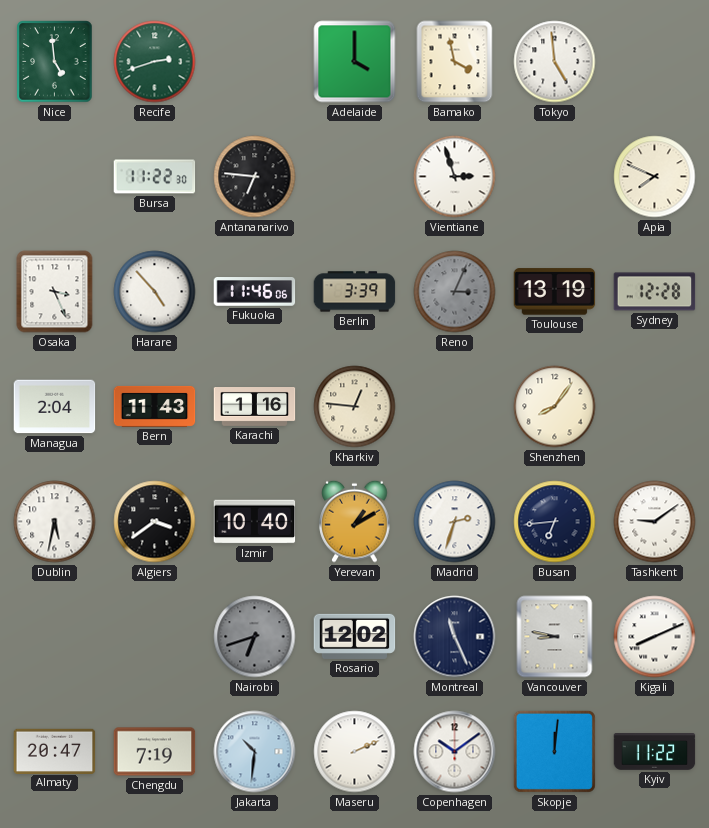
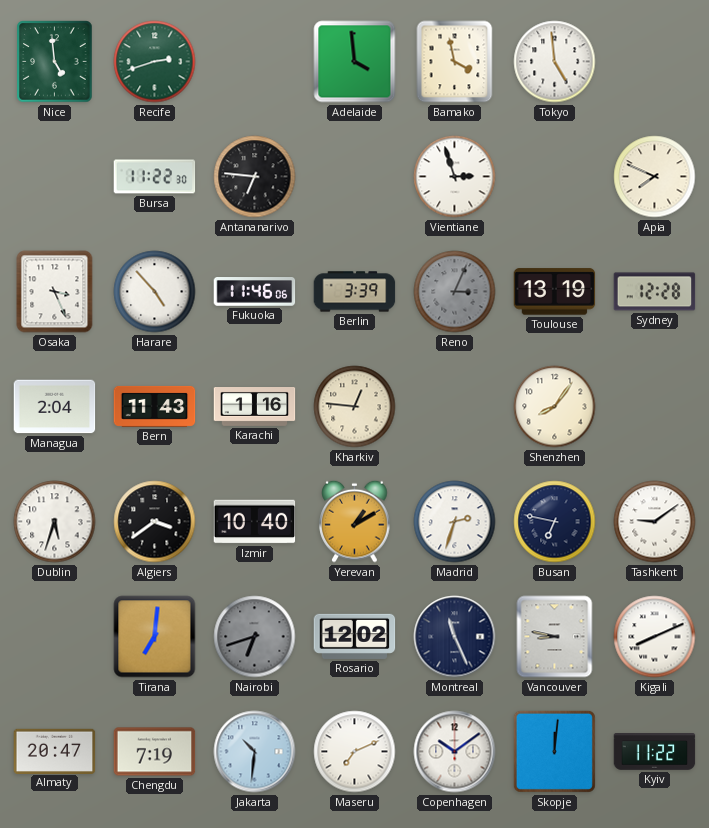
Adelaide: 4:00 -> 3:59 (355, 62)
Dublin: 5:32 -> 5:33 (55, 522)
Busan: 6:44 -> 6:47 (555, 522)
Tirana: none -> 7:01 (155, 637)
Maseru: 2:11 -> 7:11 (355, 752)
